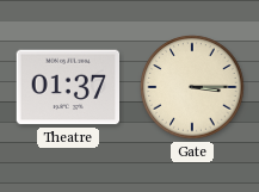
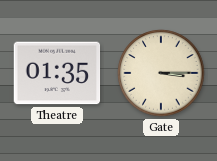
Theatre: 01:37 -> 01:35 (57, 73)
